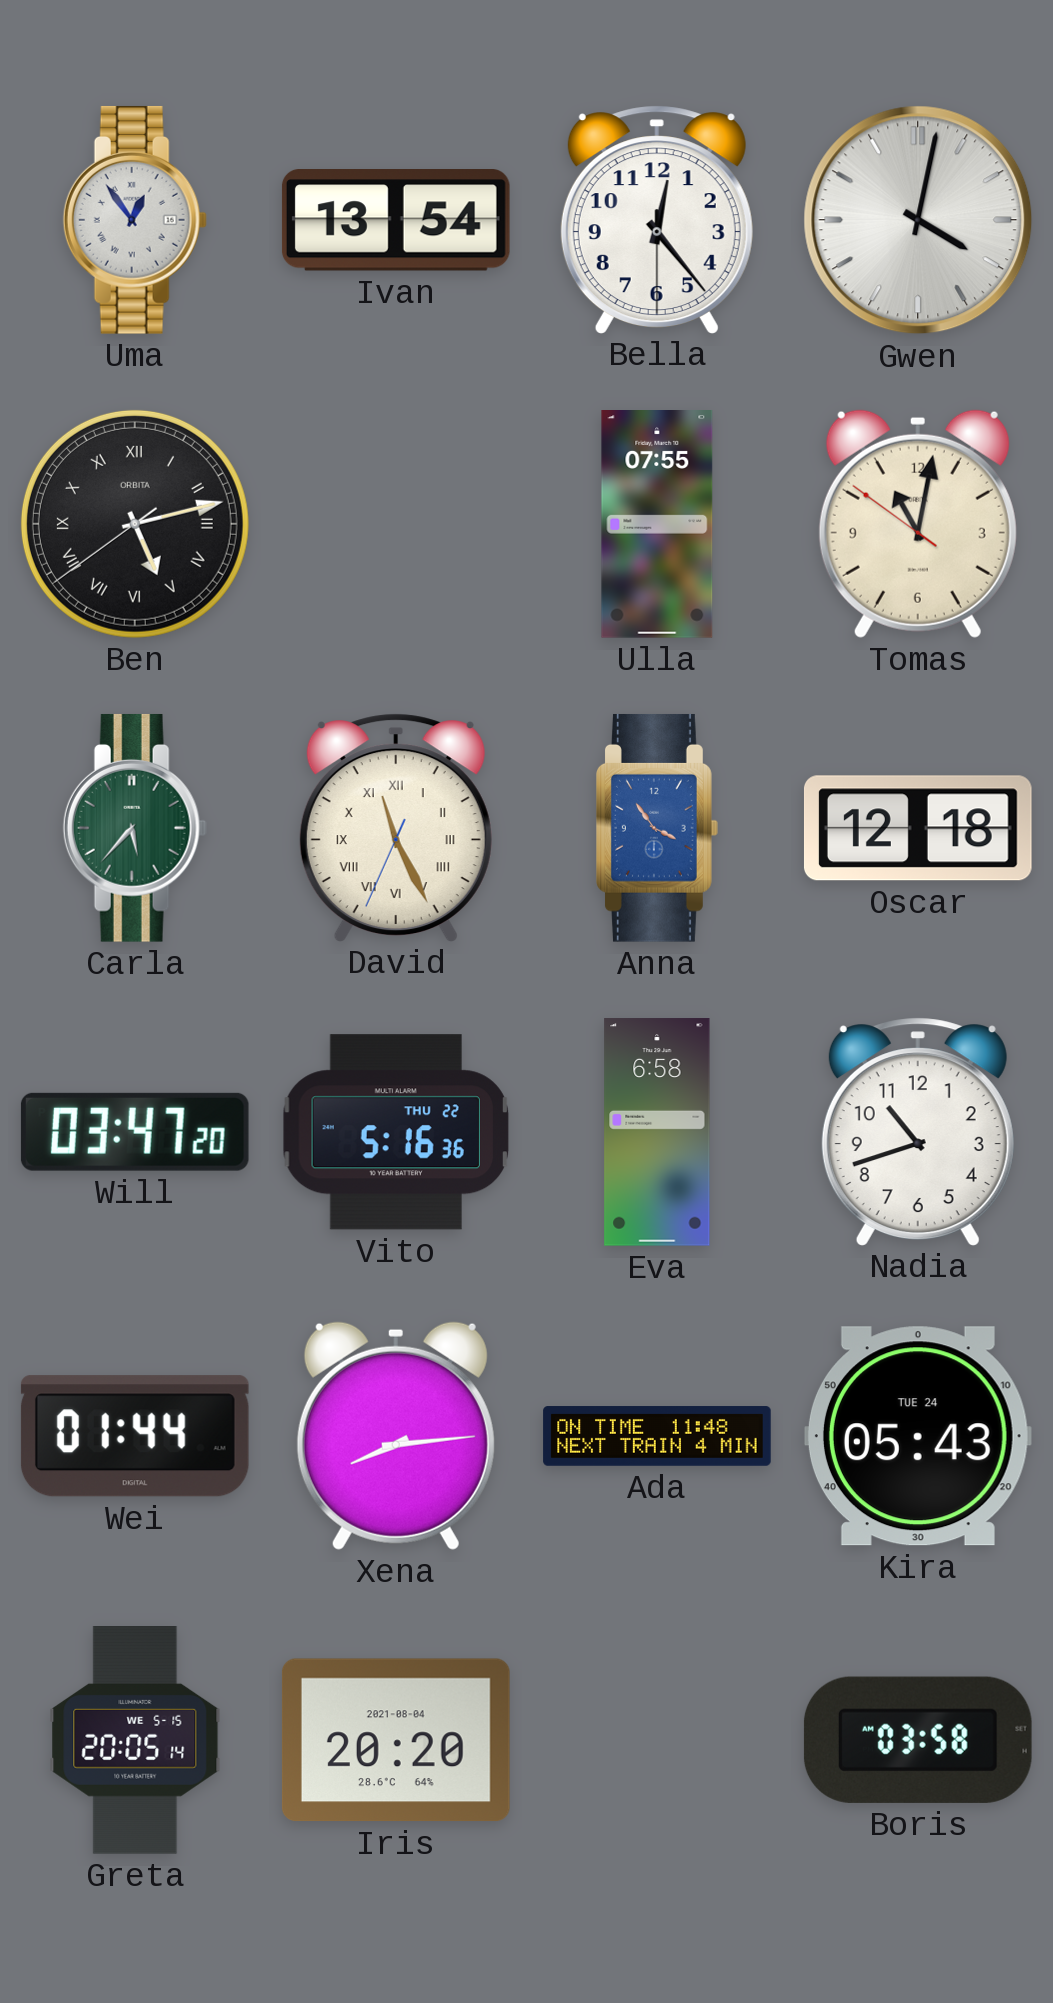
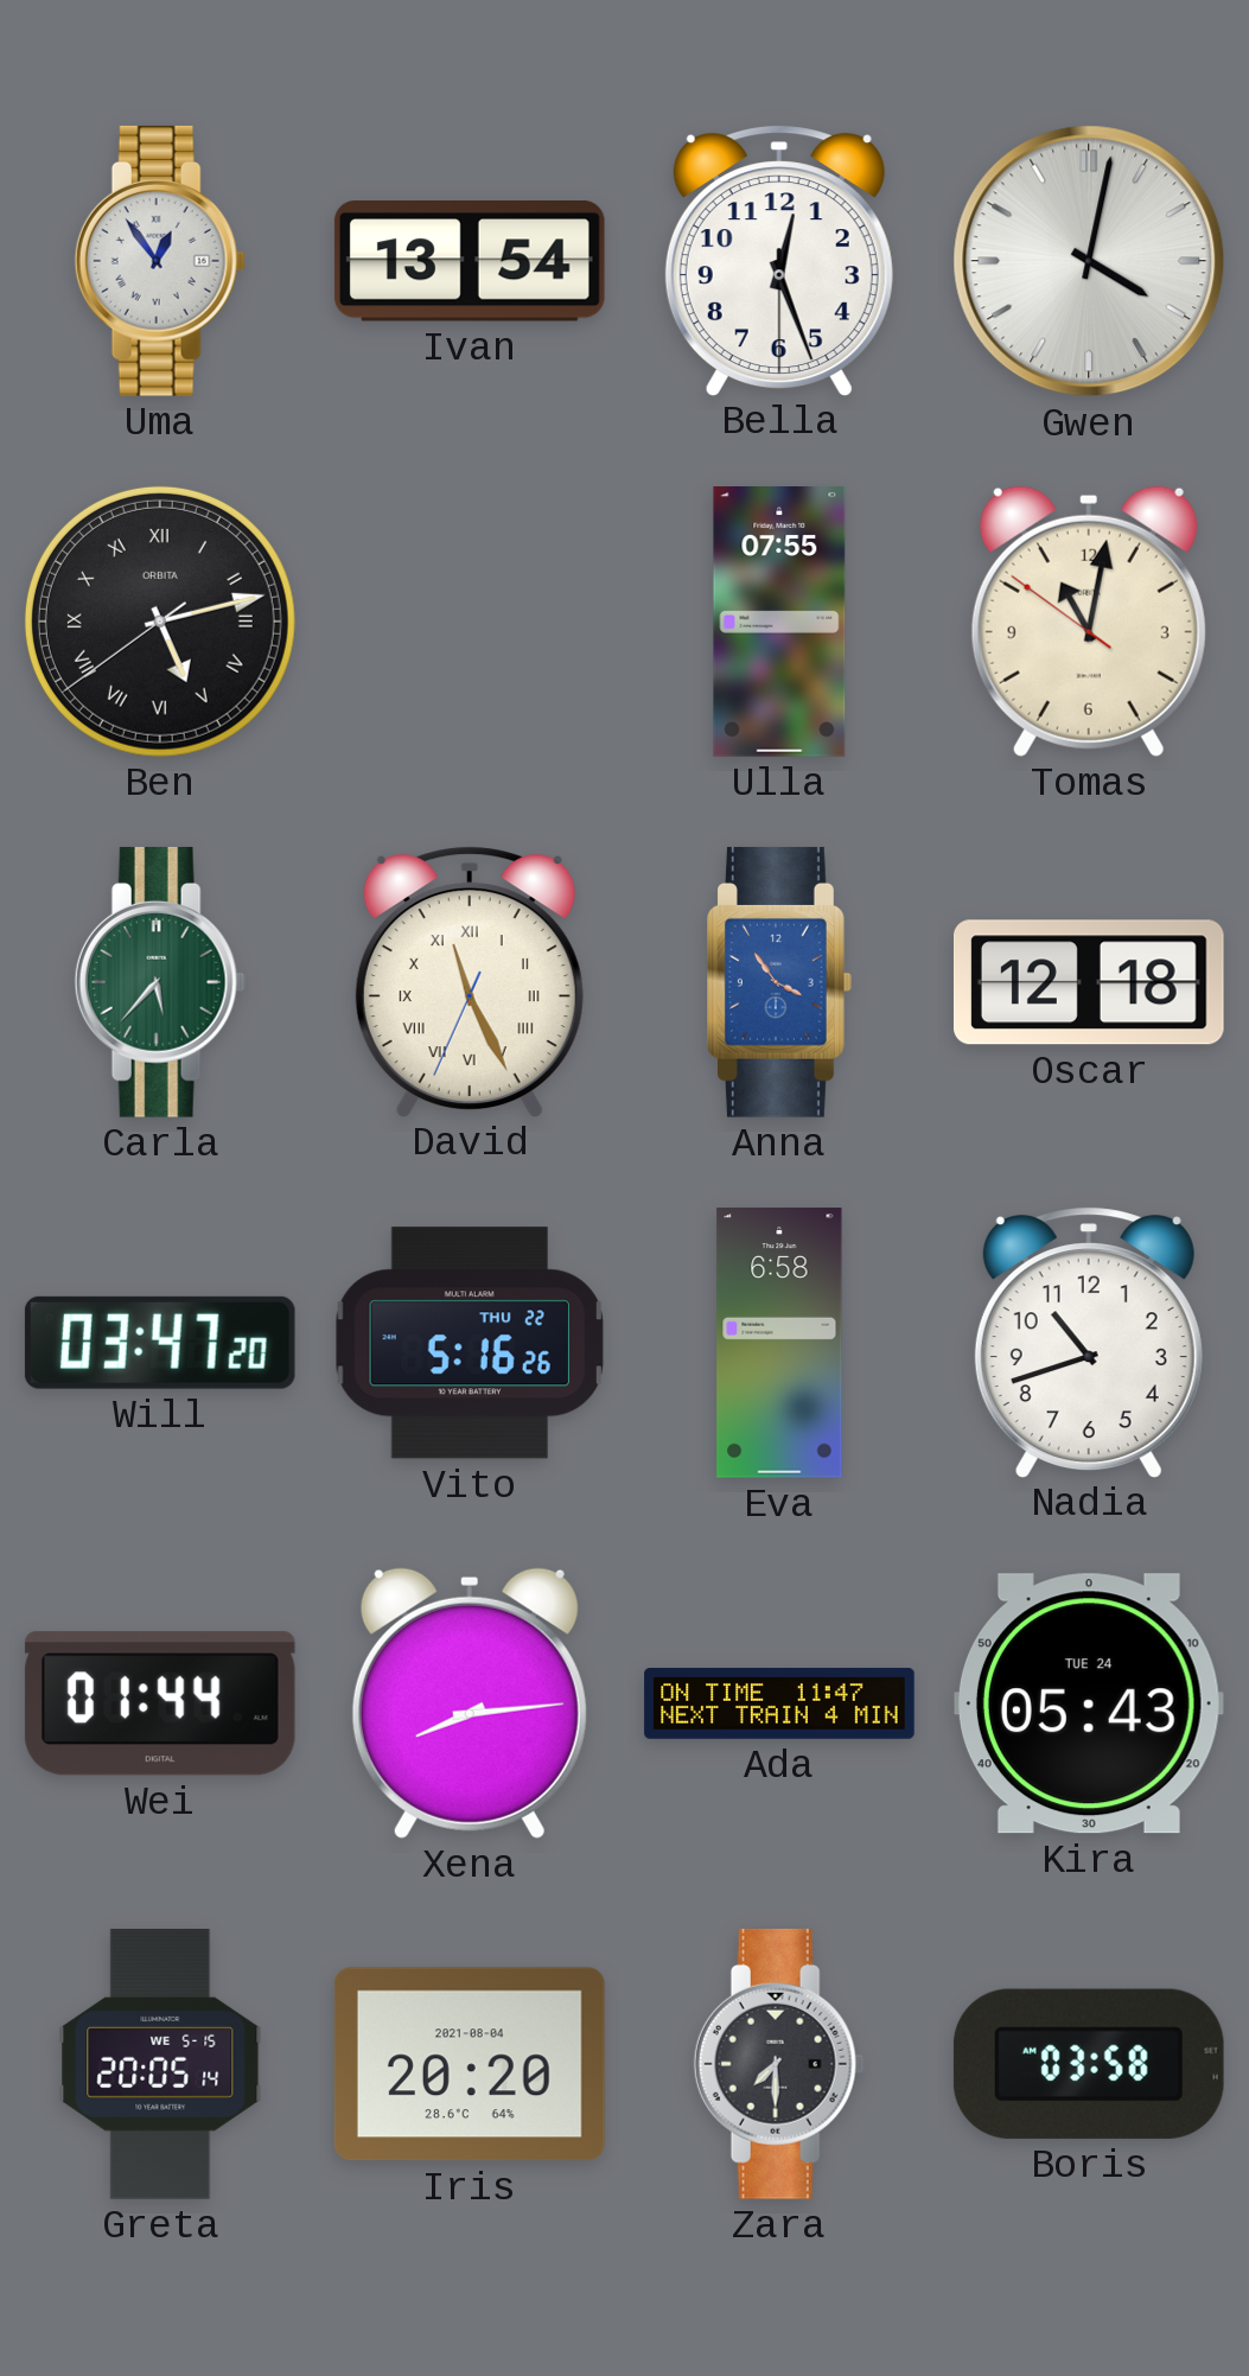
Bella: 12:23 -> 12:26 (779, 260)
Vito: 5:16:36 -> 5:16:26 (470, 1343)
Ada: 11:48 -> 11:47 (779, 1703)
Zara: none -> 7:30 (779, 2064)
